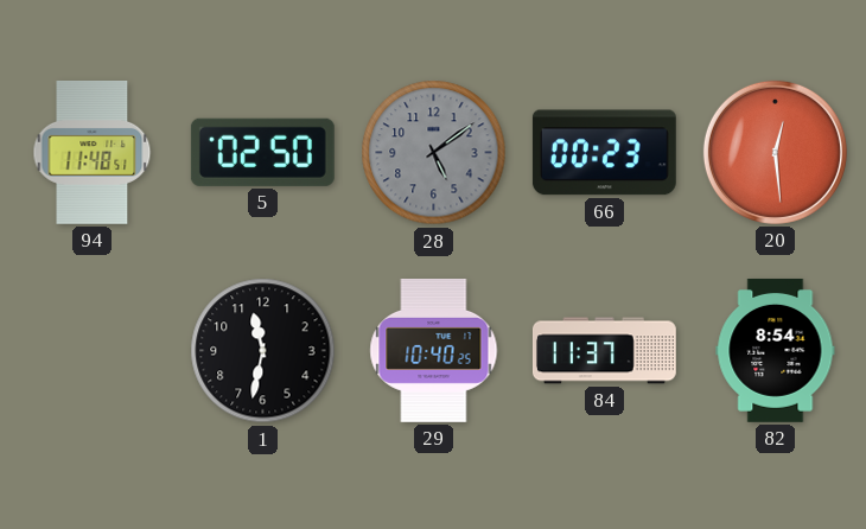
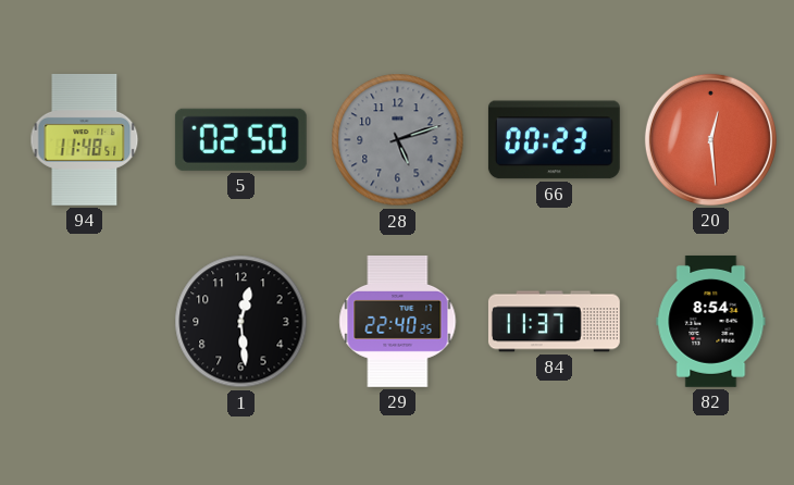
28: 5:09 -> 5:12 (398, 140)
1: 11:32 -> 12:29 (241, 322)
29: 10:40 -> 22:40 (398, 321)
